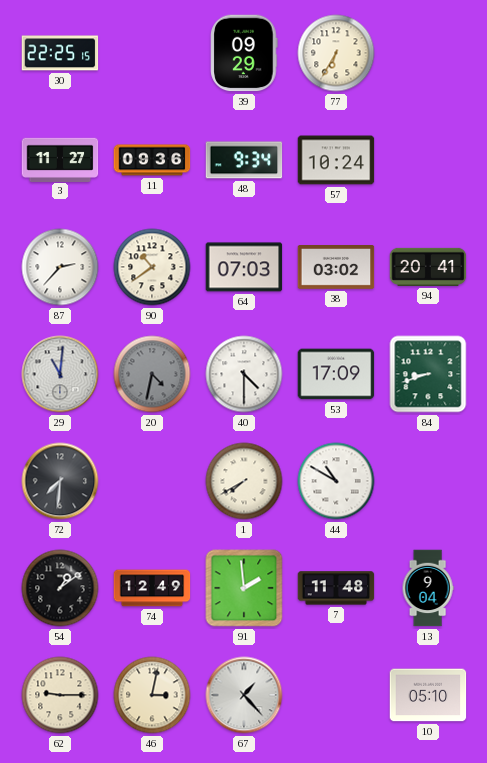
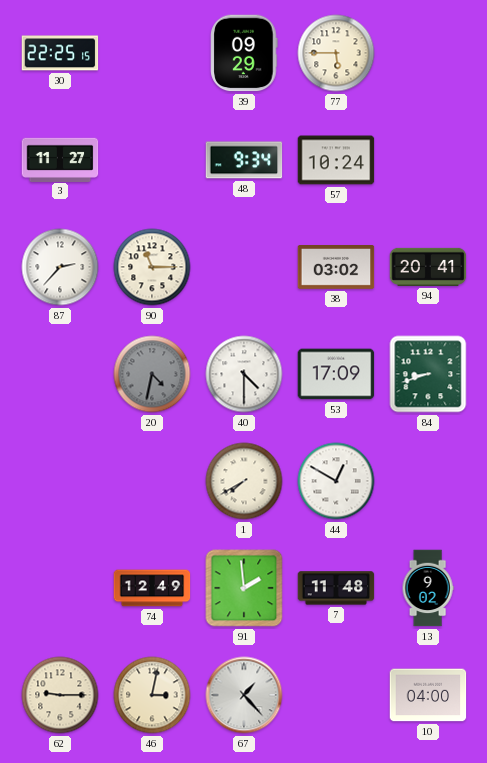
77: 6:35 -> 5:45 (336, 53)
11: 09:36 -> none (152, 160)
90: 10:39 -> 11:15 (152, 267)
64: 07:03 -> none (244, 267)
29: 11:01 -> none (60, 374)
72: 7:31 -> none (60, 481)
44: 10:50 -> 12:50 (336, 481)
54: 1:09 -> none (60, 588)
13: 9:04 -> 9:02 (428, 588)
10: 05:10 -> 04:00 (428, 695)
